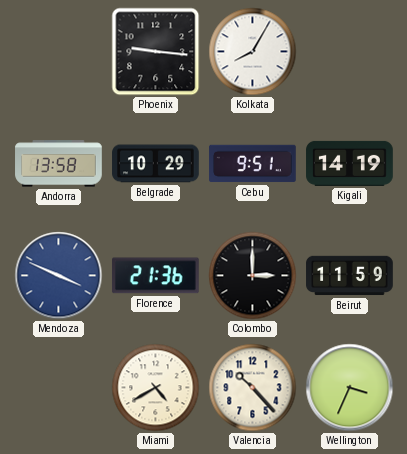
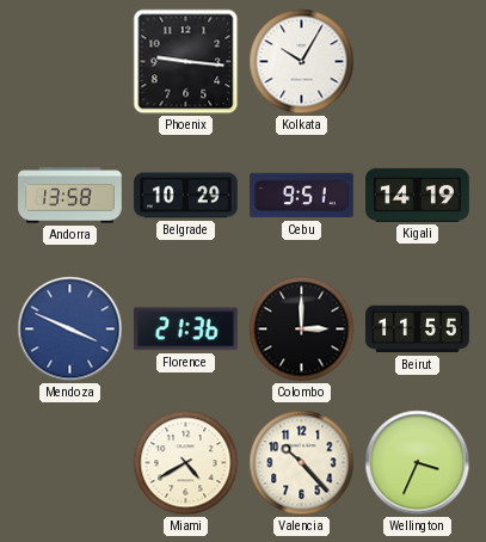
Kolkata: 8:05 -> 10:05 (302, 62)
Beirut: 11:59 -> 11:55 (418, 329)
